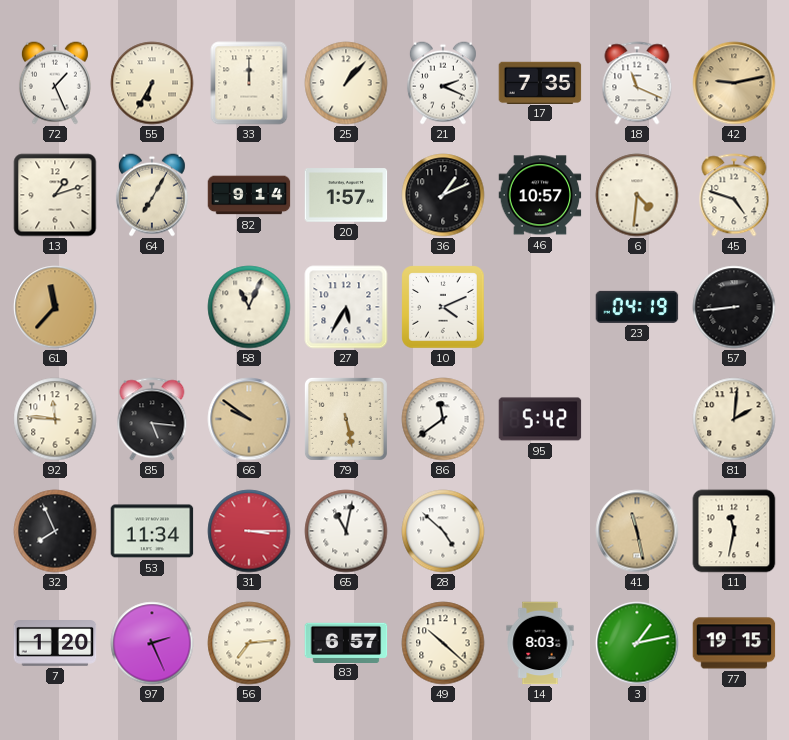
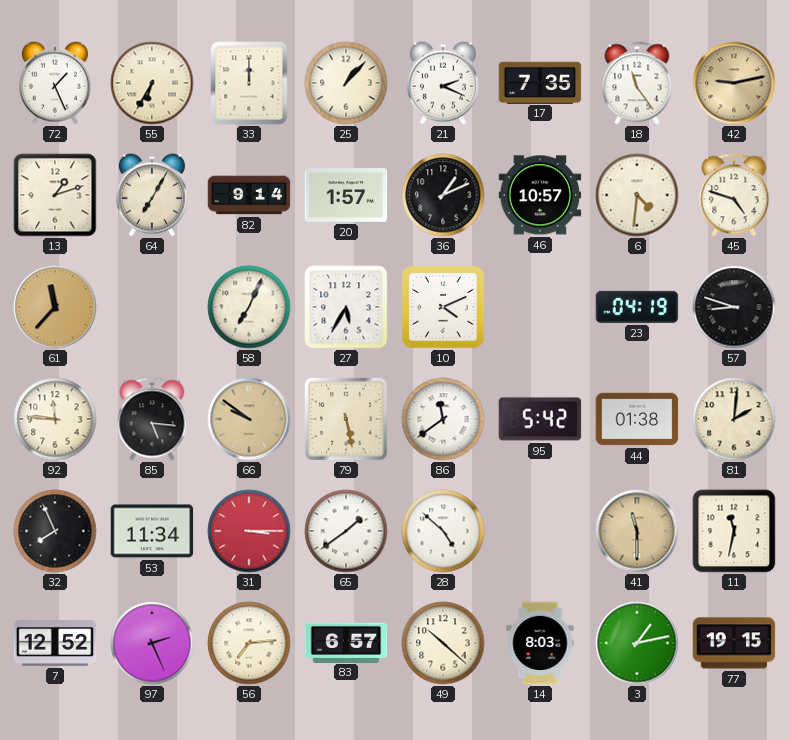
18: 11:19 -> 11:24 (637, 83)
58: 11:04 -> 7:04 (249, 307)
57: 8:44 -> 8:48 (734, 307)
44: none -> 01:38 (637, 419)
65: 11:02 -> 1:39 (346, 531)
41: 11:28 -> 11:30 (637, 531)
7: 1:20 -> 12:52 (55, 644)
